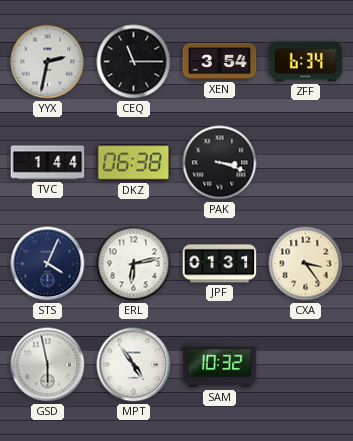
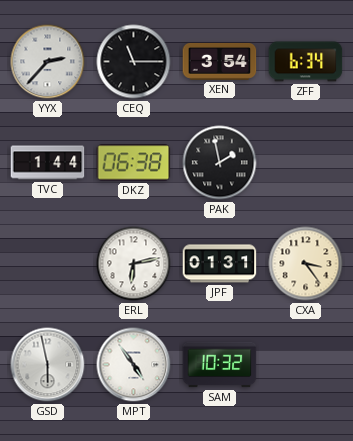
YYX: 2:32 -> 2:37 (48, 62)
PAK: 3:18 -> 1:58 (220, 163)
STS: 4:04 -> none (48, 264)
